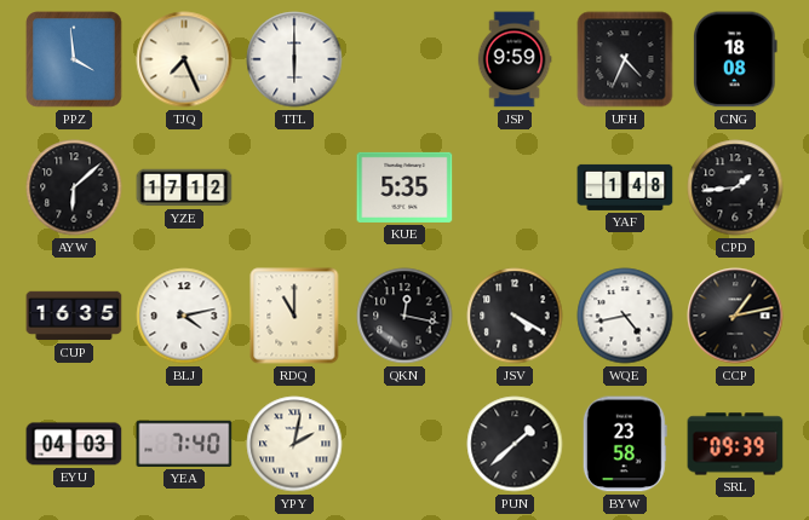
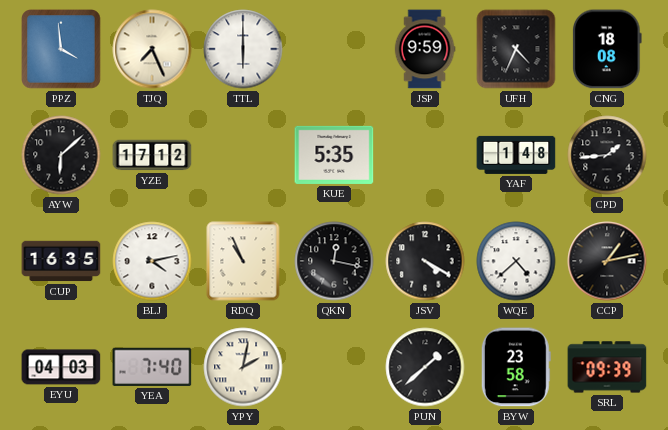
RDQ: 11:00 -> 10:56 (243, 261)
WQE: 4:43 -> 4:38 (516, 261)
